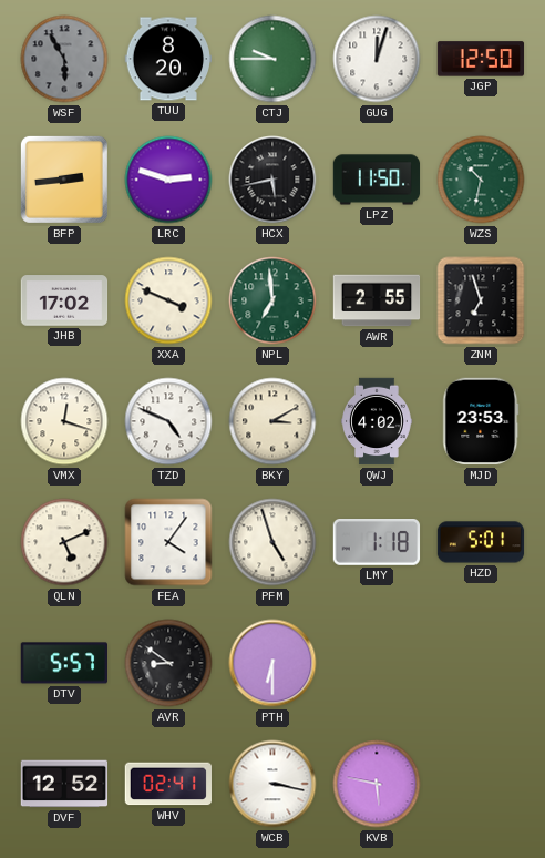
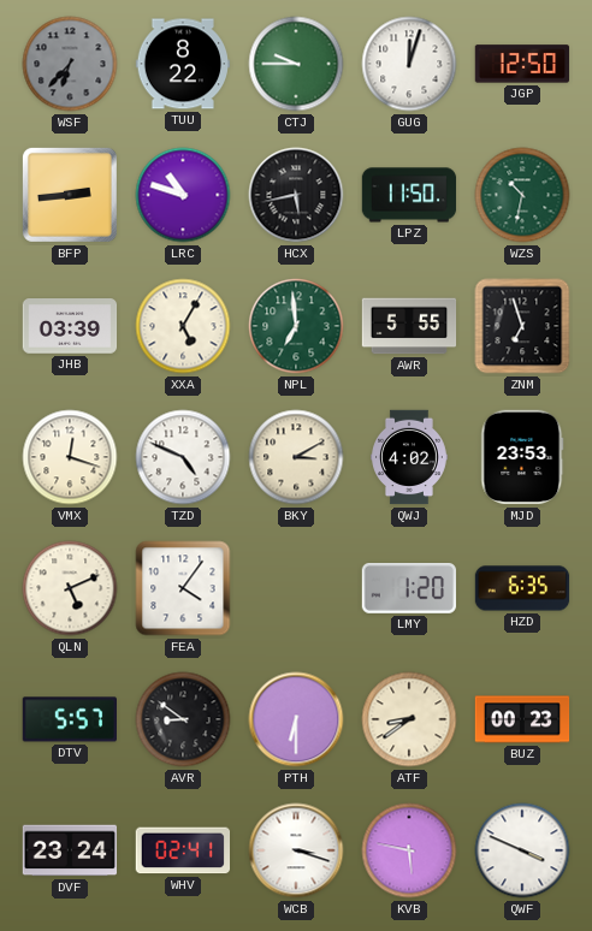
WSF: 5:55 -> 6:37 (70, 64)
TUU: 8:20 -> 8:22 (183, 64)
LRC: 2:48 -> 10:48 (183, 195)
JHB: 17:02 -> 03:39 (70, 326)
XXA: 3:49 -> 5:05 (183, 326)
AWR: 2:55 -> 5:55 (409, 326)
PFM: 4:57 -> none (272, 542)
LMY: 1:18 -> 1:20 (409, 589)
HZD: 5:01 -> 6:35 (522, 588)
ATF: none -> 8:39 (409, 719)
BUZ: none -> 00:23 (522, 719)
DVF: 12:52 -> 23:24 (70, 850)
WCB: 3:17 -> 3:18 (296, 850)
QWF: none -> 3:49 (522, 850)
